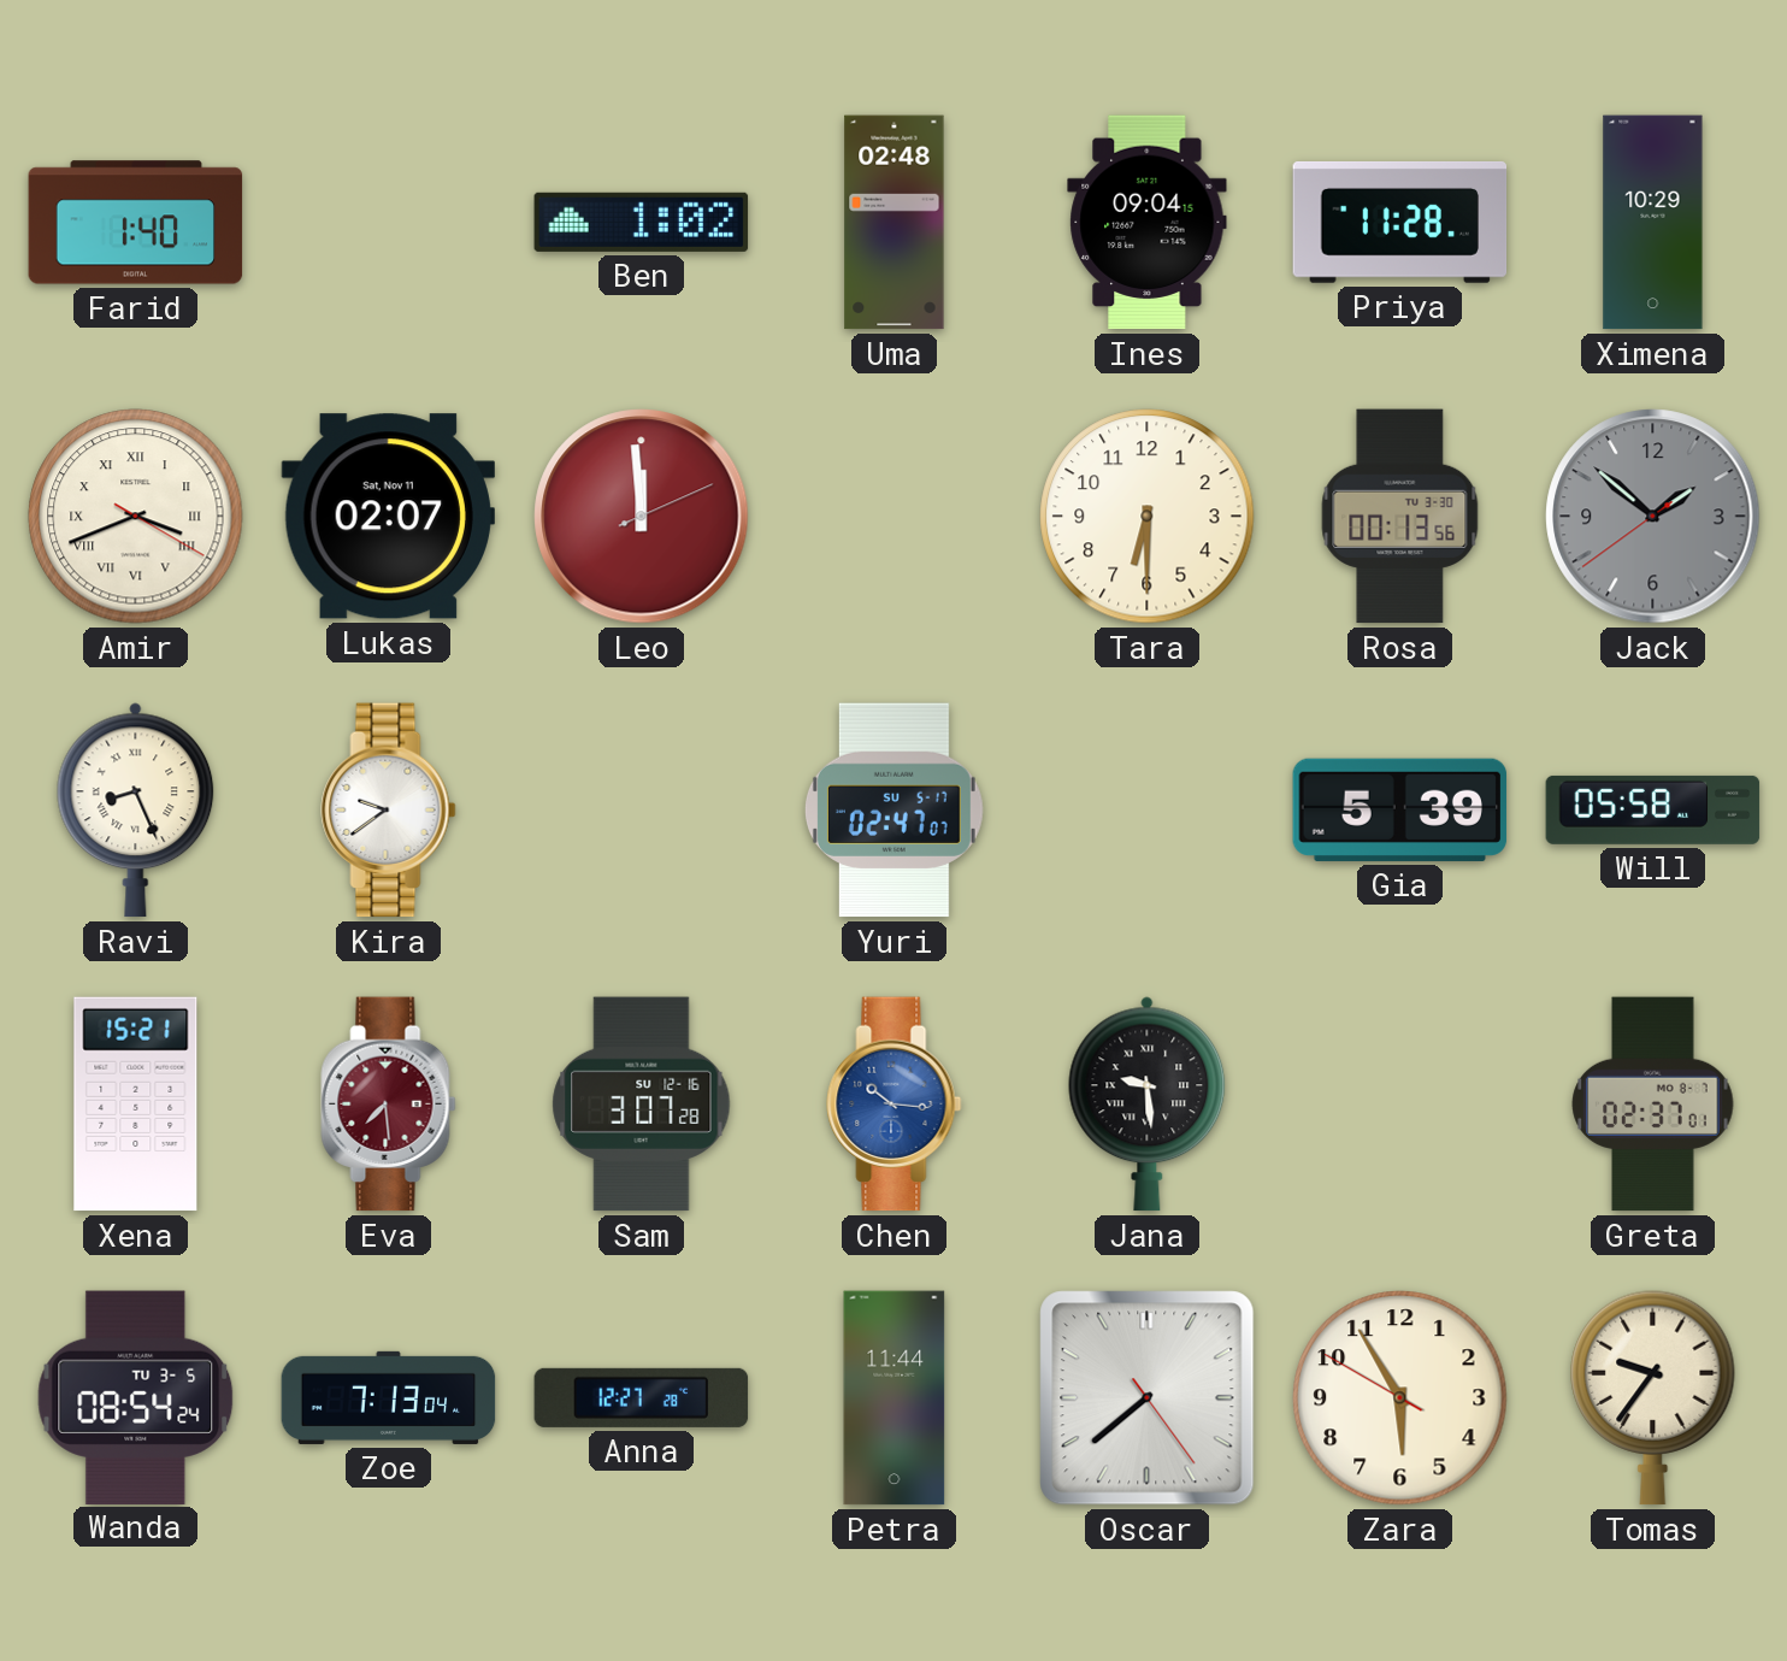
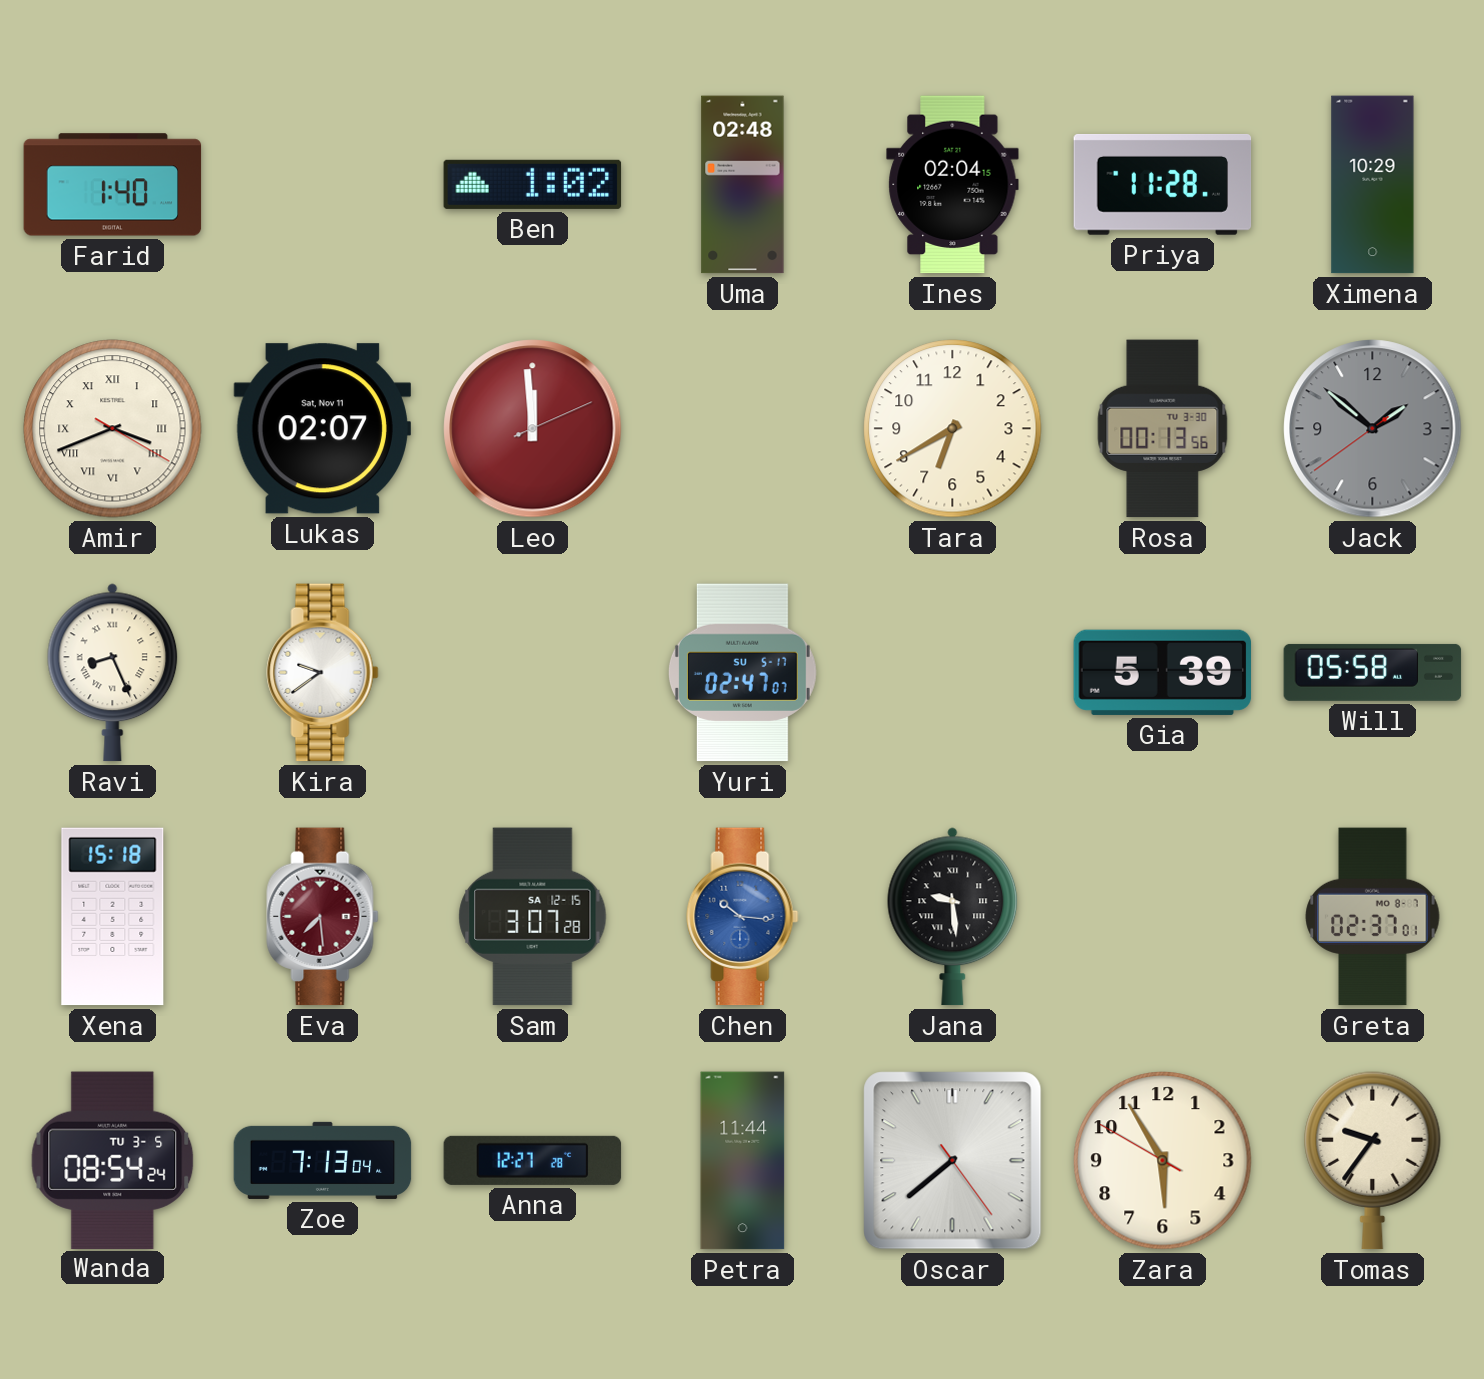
Ines: 09:04 -> 02:04 (953, 185)
Tara: 6:30 -> 6:40 (953, 429)
Xena: 15:21 -> 15:18 (113, 917)
Sam date: SU 12-16 -> SA 12-15 (533, 917)
